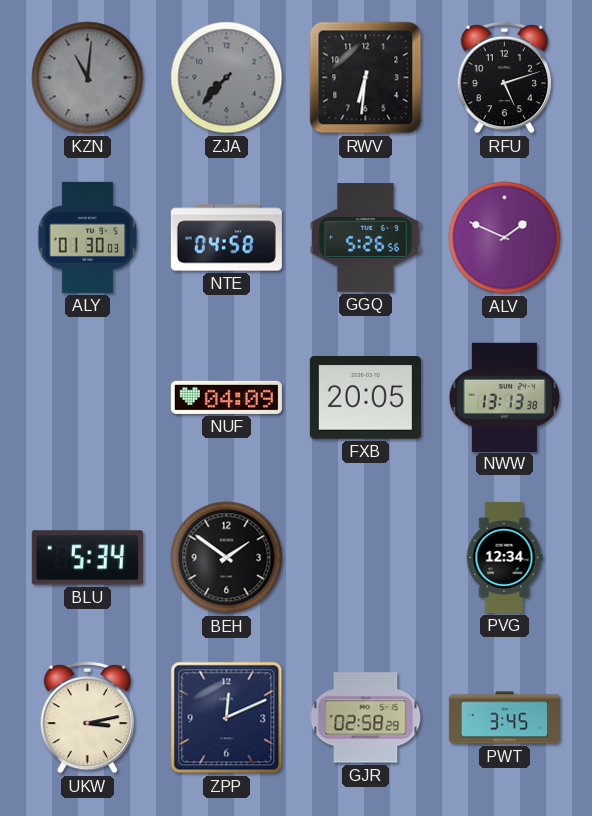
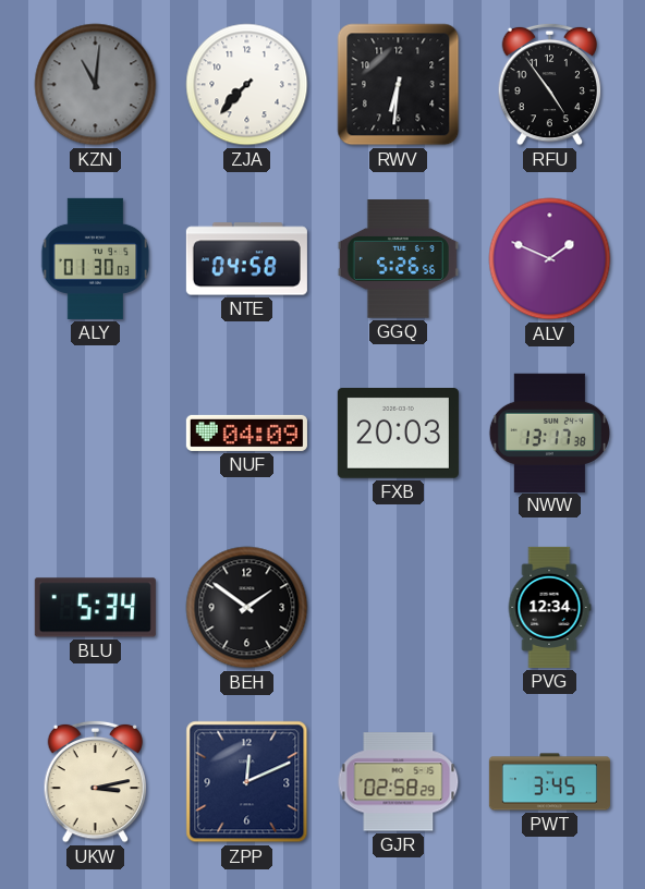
ZJA dial: grey -> white (247, 85)
RFU: 5:12 -> 4:54 (550, 84)
FXB: 20:05 -> 20:03 (398, 434)
NWW: 13:13 -> 13:17 (549, 433)
